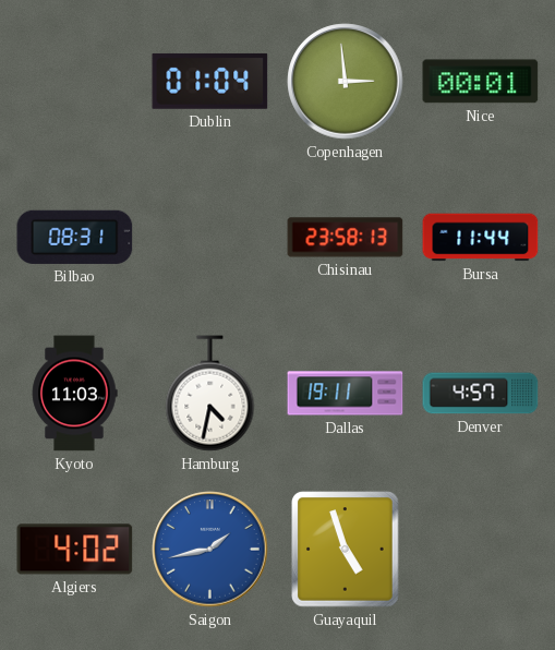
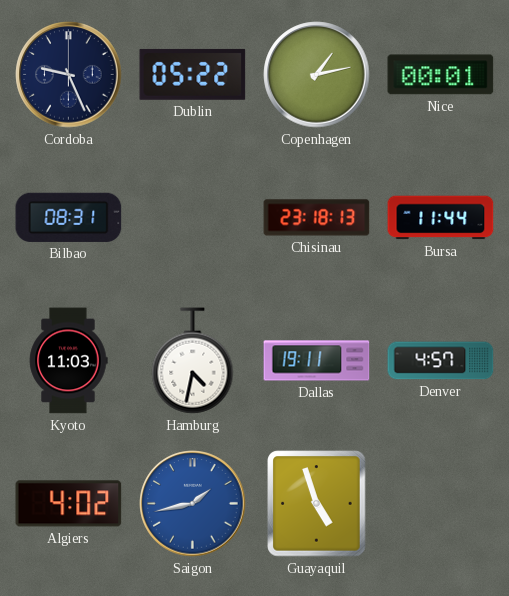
Cordoba: none -> 9:26 (69, 75)
Dublin: 01:04 -> 05:22 (193, 74)
Copenhagen: 2:59 -> 1:13 (317, 75)
Chisinau: 23:58 -> 23:18 (317, 218)
